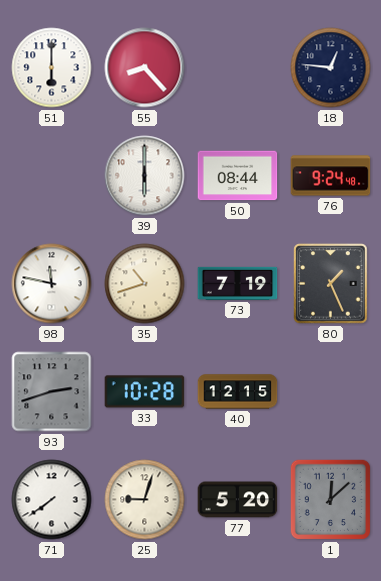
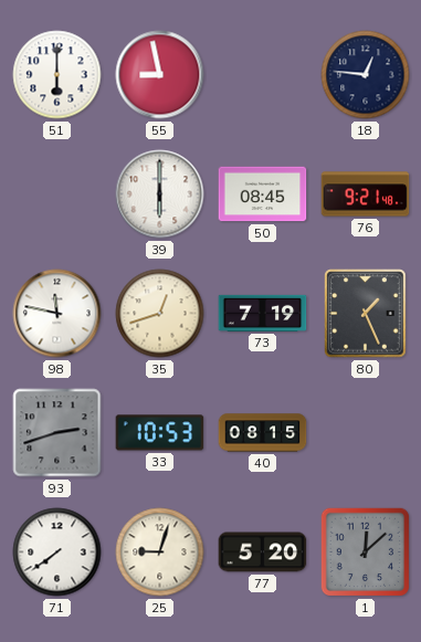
55: 8:23 -> 8:58 (160, 75)
50: 08:44 -> 08:45 (263, 194)
76: 9:24 -> 9:21 (366, 194)
35: 10:42 -> 12:42 (160, 314)
33: 10:28 -> 10:53 (160, 433)
40: 12:15 -> 08:15 (263, 433)
